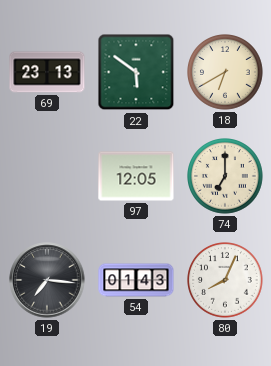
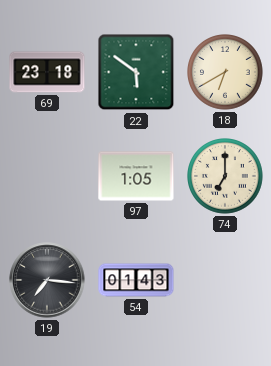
69: 23:13 -> 23:18 (47, 72)
97: 12:05 -> 1:05 (136, 176)
80: 8:04 -> none (226, 281)
